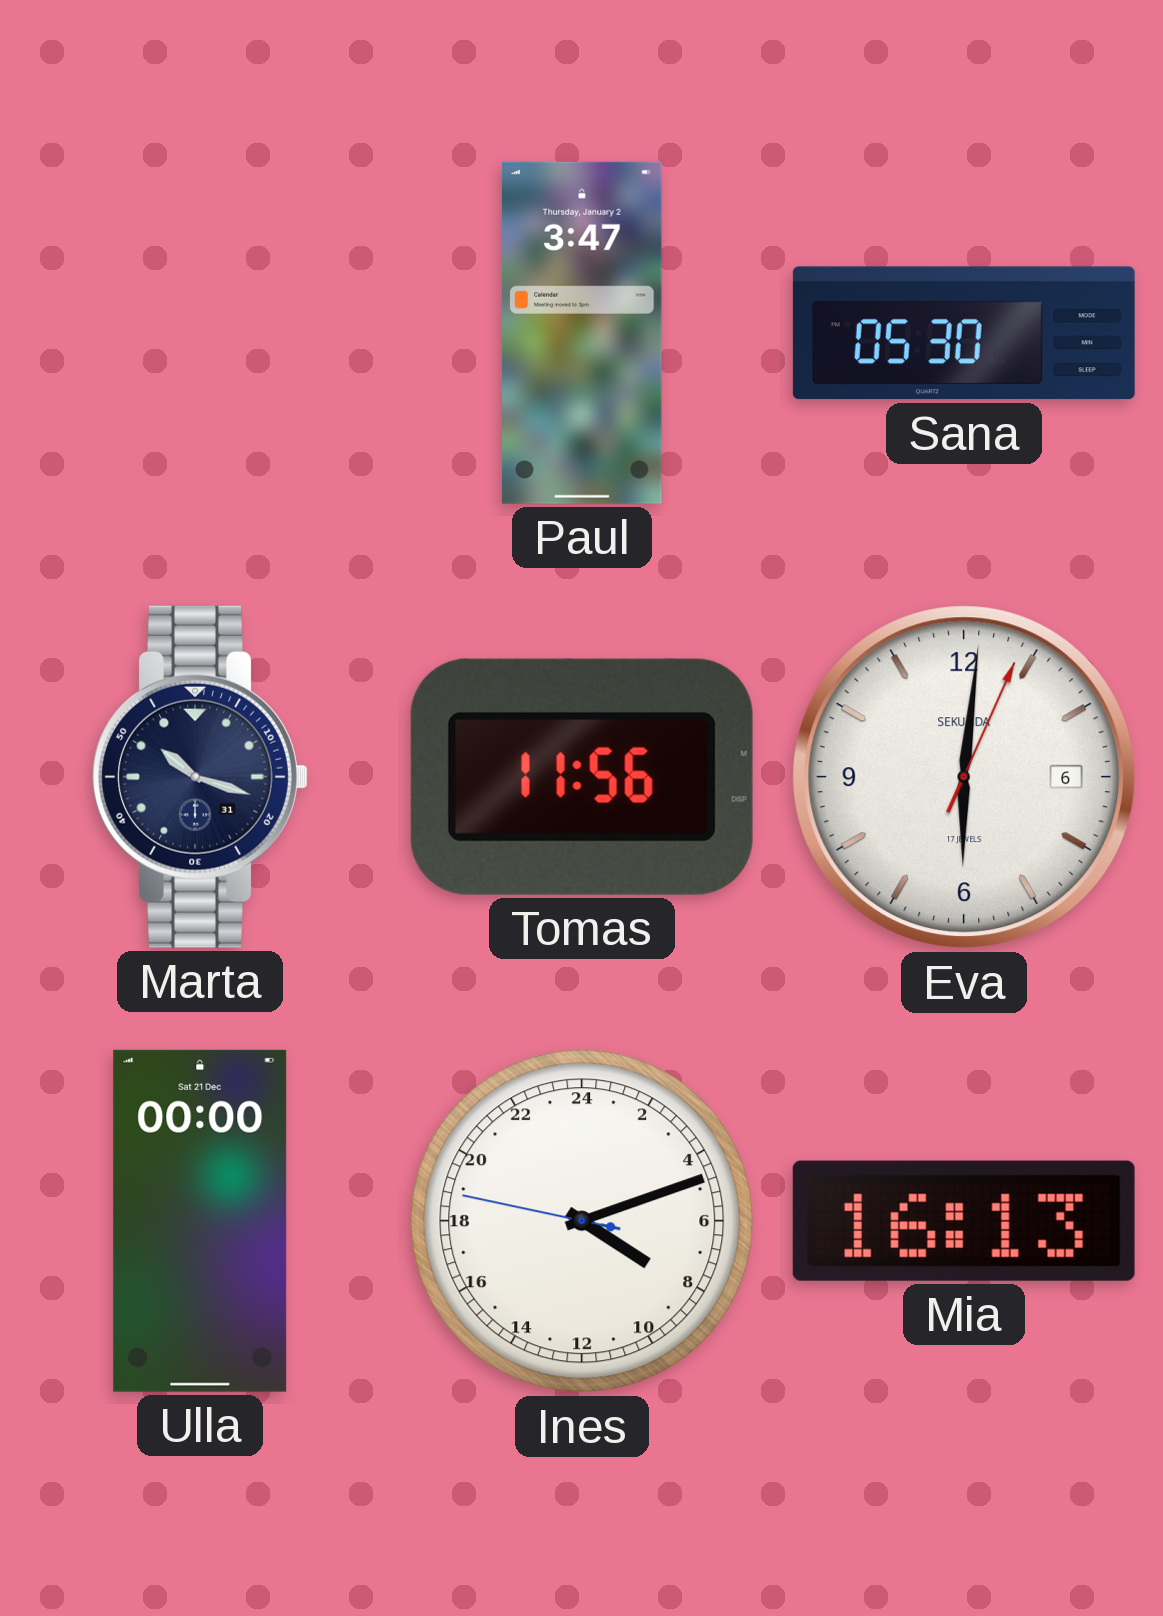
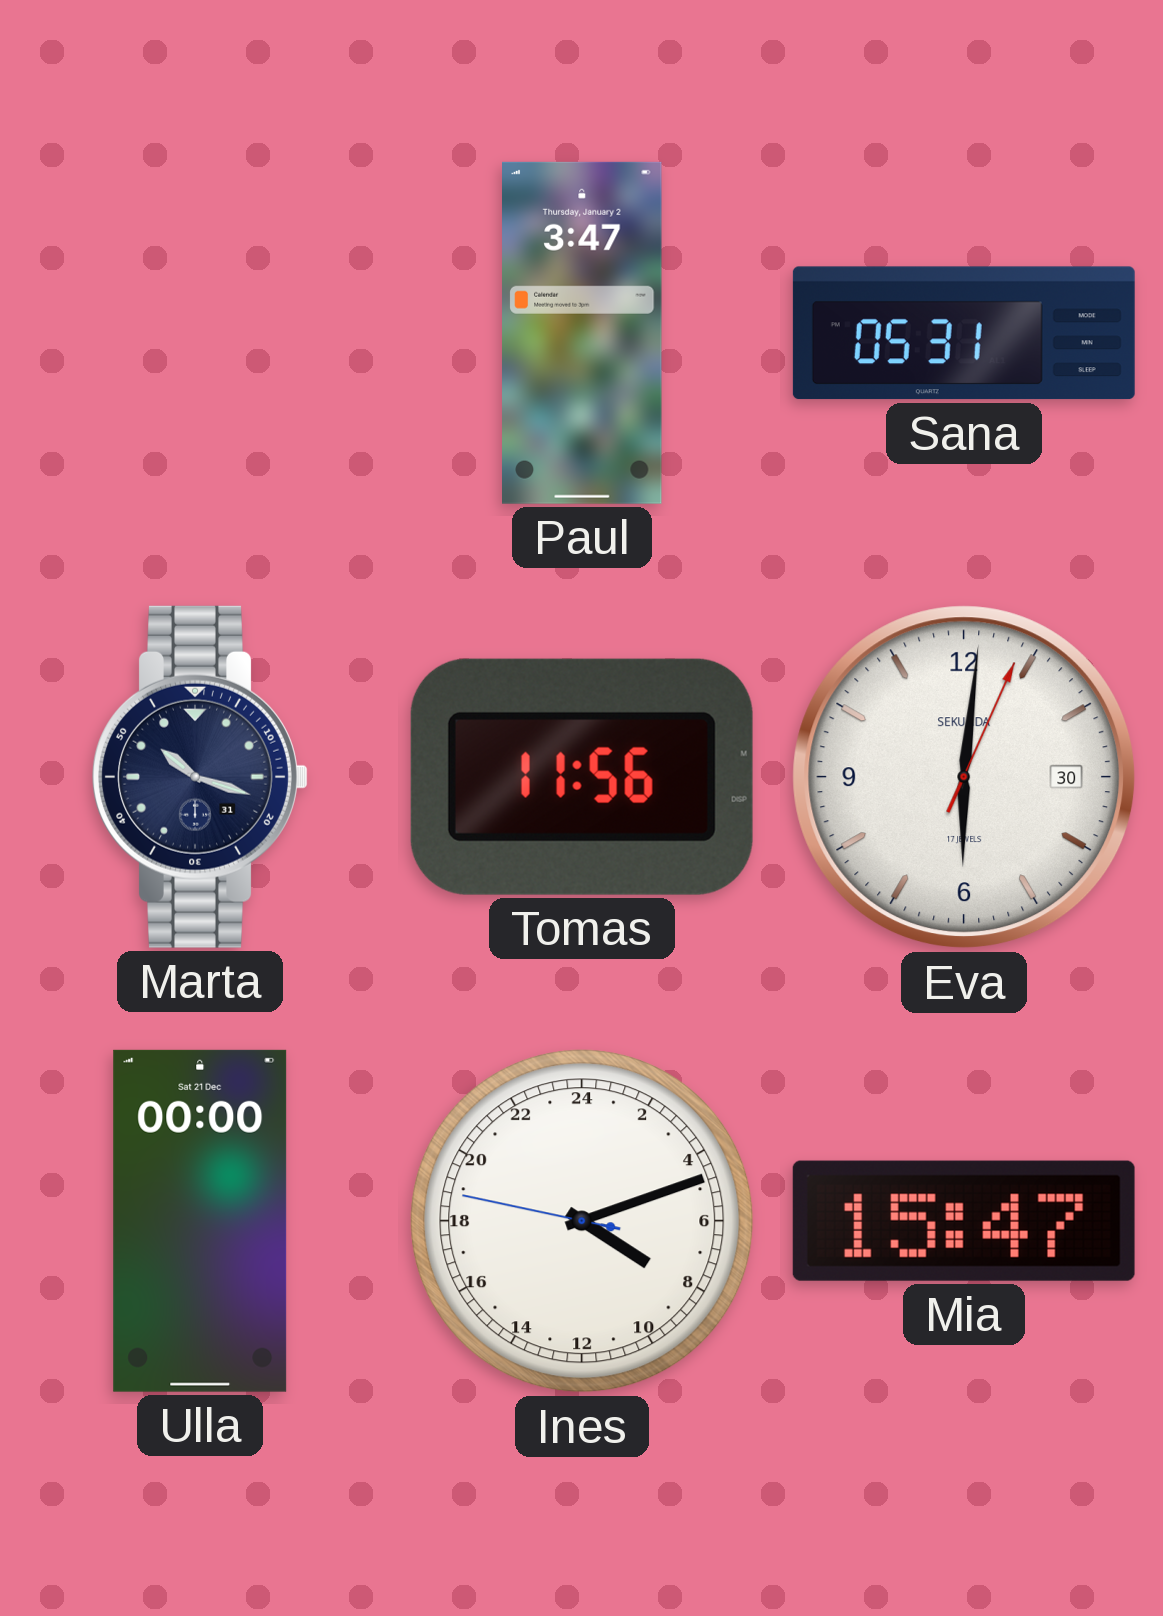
Sana: 05:30 -> 05:31 (964, 333)
Eva date: 6 -> 30 (964, 777)
Mia: 16:13 -> 15:47 (964, 1221)
